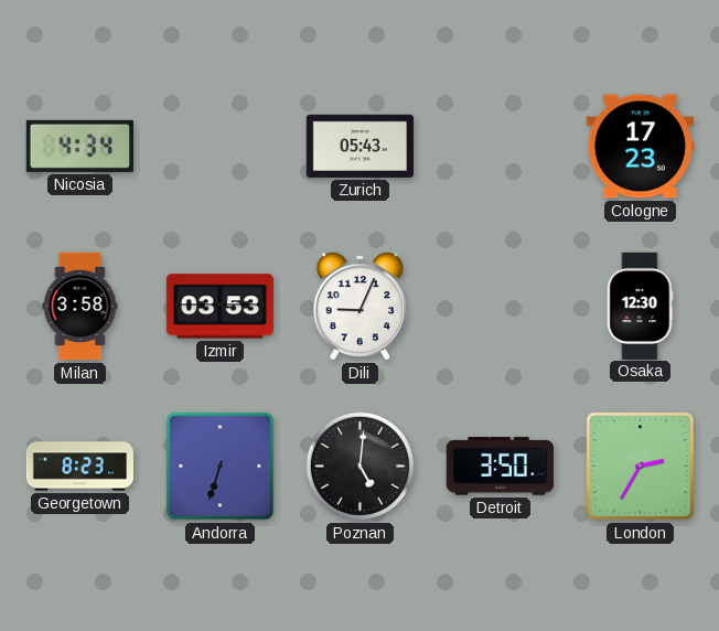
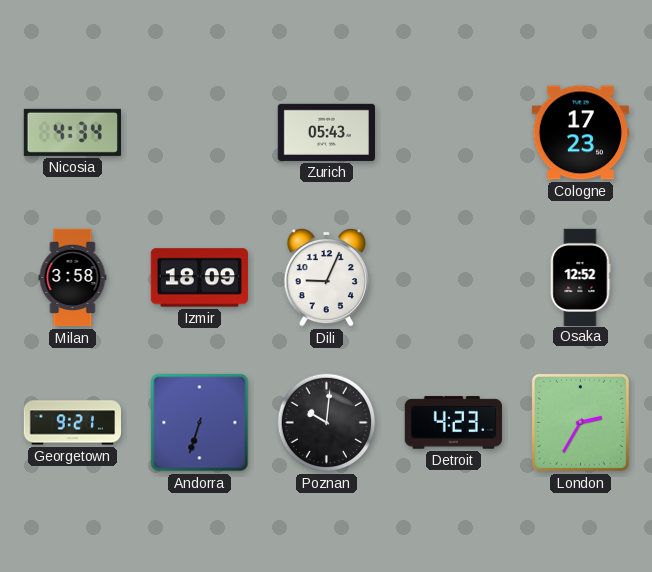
Izmir: 03:53 -> 18:09 (199, 278)
Osaka: 12:30 -> 12:52 (580, 277)
Georgetown: 8:23 -> 9:21 (73, 423)
Poznan: 5:01 -> 10:01 (327, 423)
Detroit: 3:50 -> 4:23 (453, 423)
